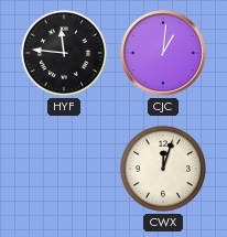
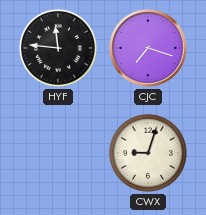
CJC: 1:01 -> 7:18 (148, 48)
CWX: 12:03 -> 9:03 (148, 153)
